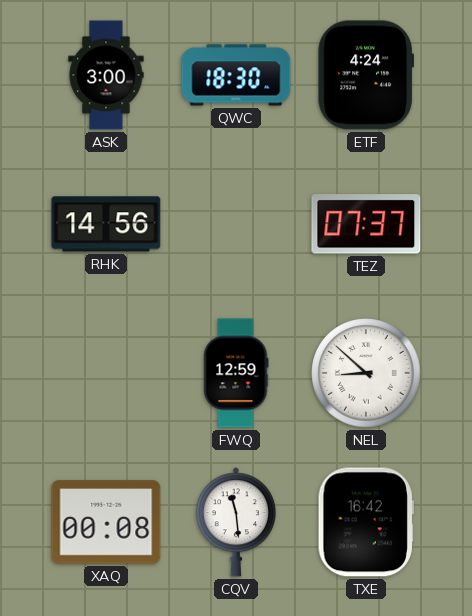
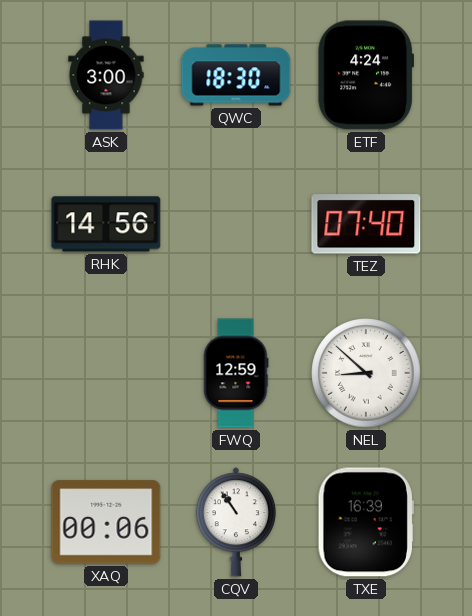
TEZ: 07:37 -> 07:40 (366, 224)
XAQ: 00:08 -> 00:06 (106, 522)
CQV: 11:29 -> 10:54 (236, 522)
TXE: 16:42 -> 16:39 (366, 522)
